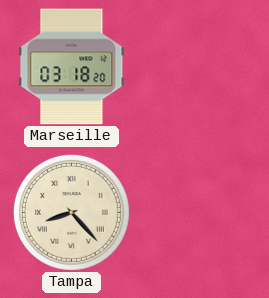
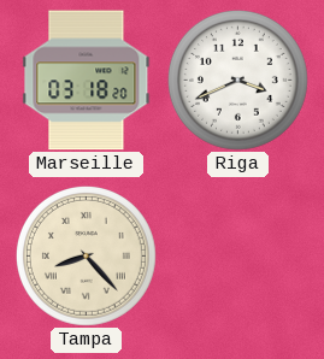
Riga: none -> 3:41 (237, 80)
